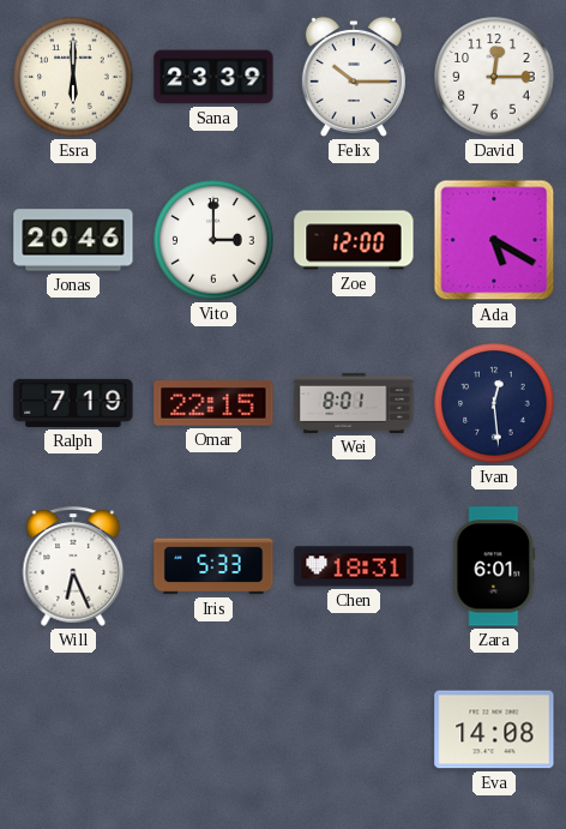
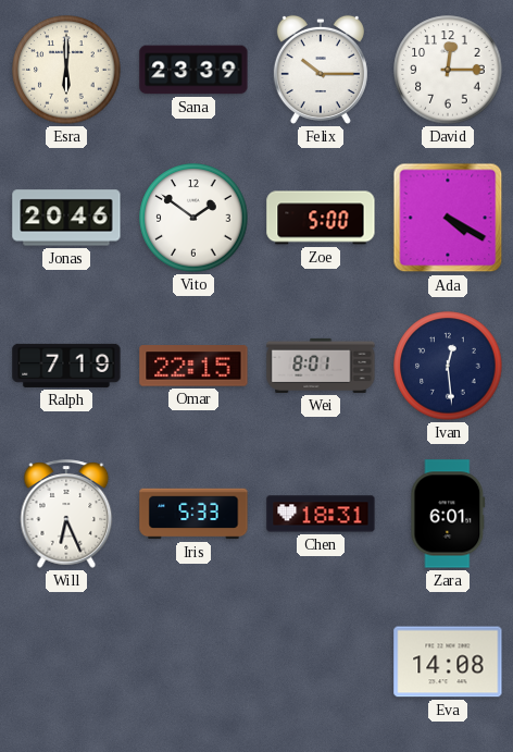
Vito: 3:00 -> 1:51 (193, 218)
Zoe: 12:00 -> 5:00 (321, 218)
Ada: 5:20 -> 4:20 (448, 218)
